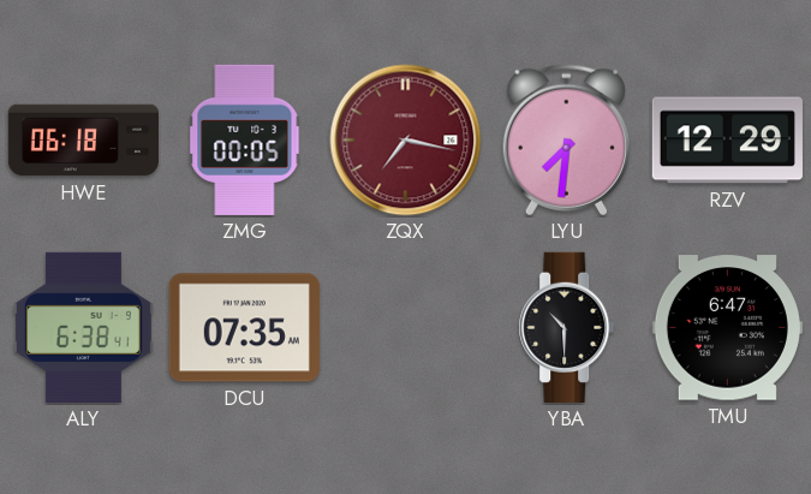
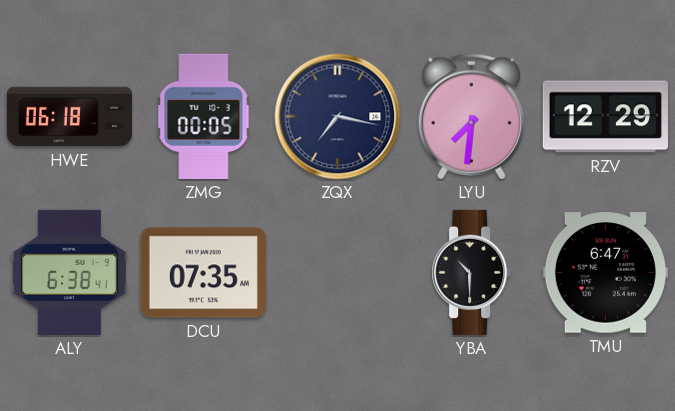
ZQX dial: burgundy -> navy (338, 117)
